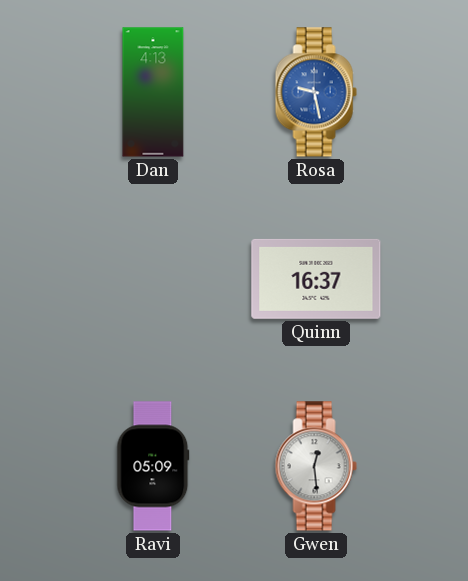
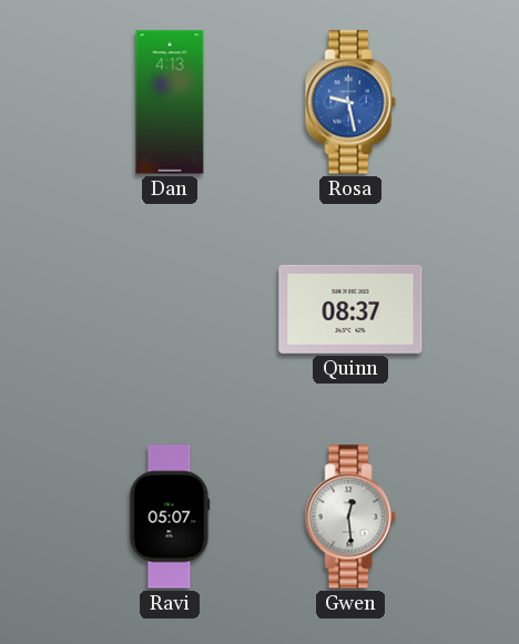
Quinn: 16:37 -> 08:37 (350, 309)
Ravi: 05:09 -> 05:07 (170, 517)
